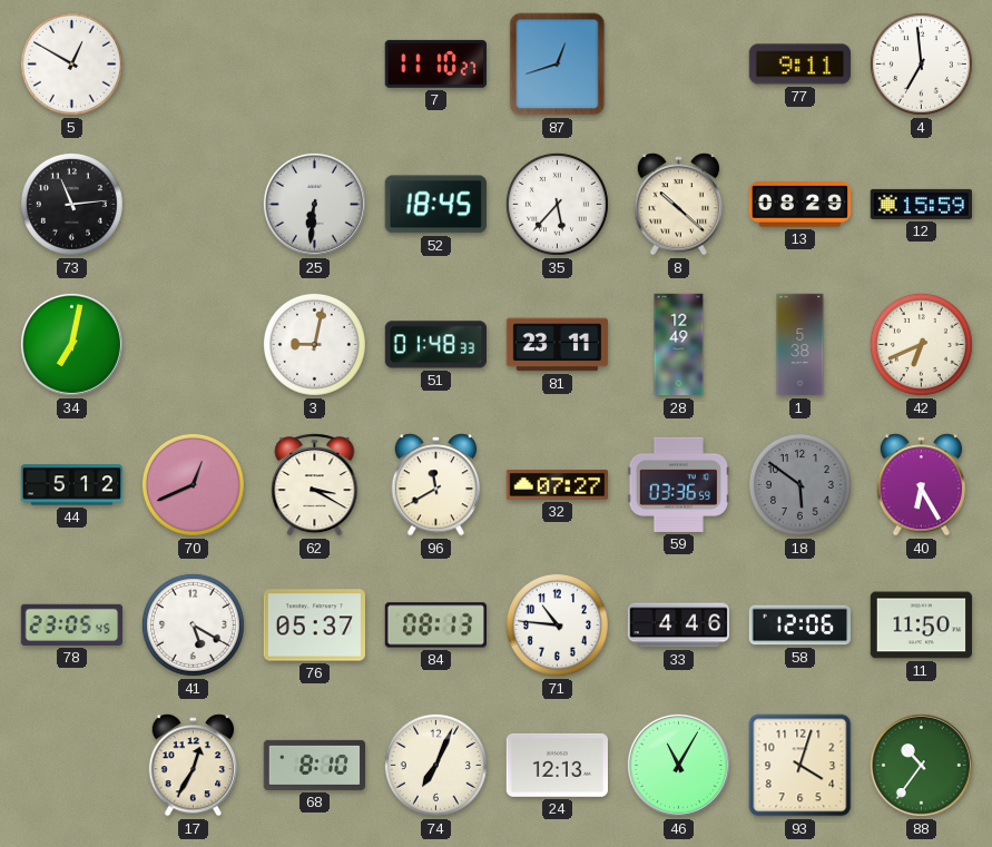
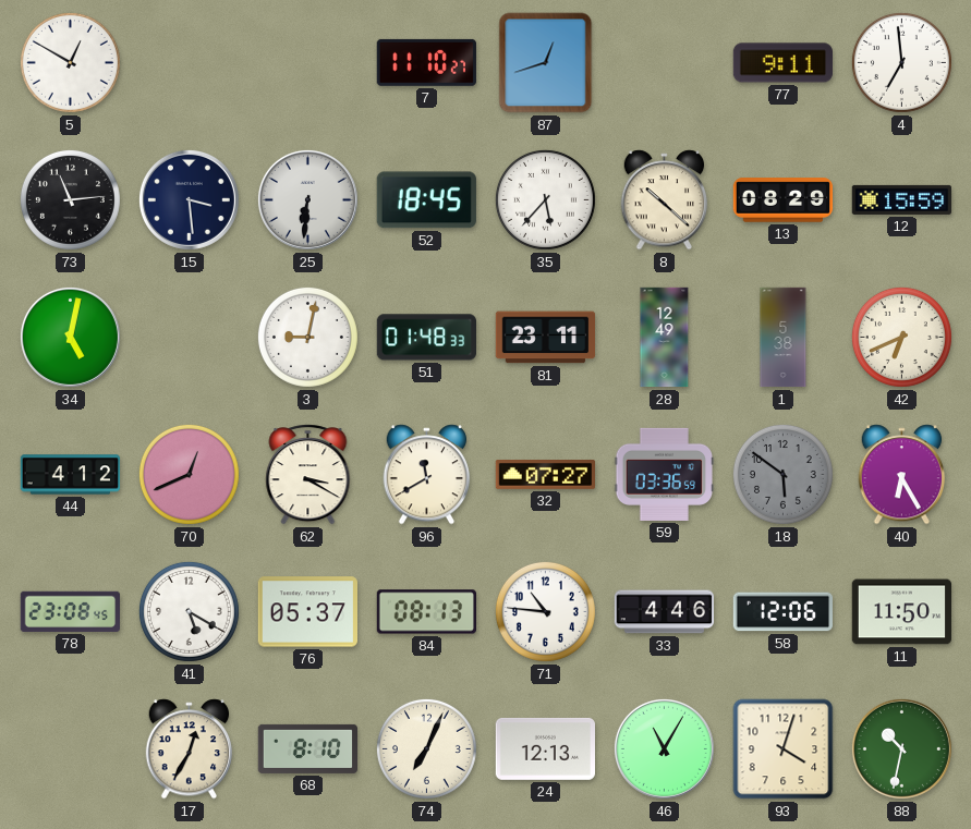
15: none -> 3:29 (189, 199)
34: 7:02 -> 5:02 (70, 337)
44: 5:12 -> 4:12 (71, 475)
78: 23:05 -> 23:08 (70, 611)
88: 10:36 -> 10:32 (901, 748)
